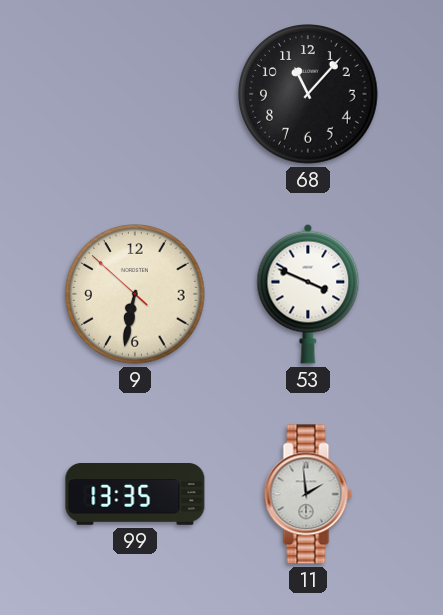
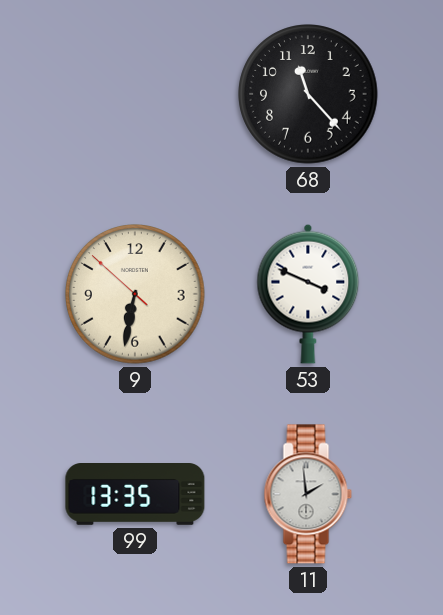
68: 11:07 -> 11:23 (308, 94)
